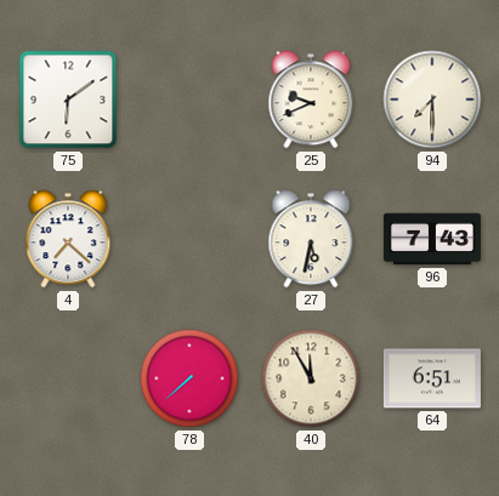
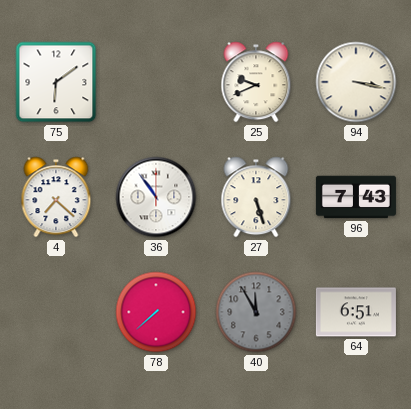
94: 7:30 -> 3:17 (356, 82)
36: none -> 10:54 (156, 197)
27: 5:32 -> 5:27 (256, 197)
40 dial: cream -> grey (256, 312)
